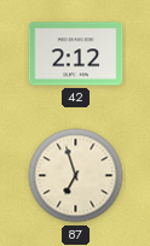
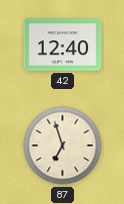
42: 2:12 -> 12:40 (63, 45)
